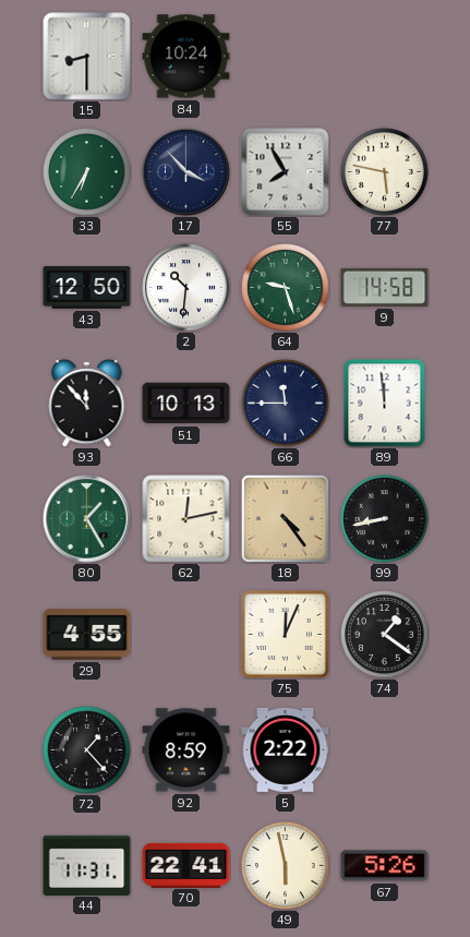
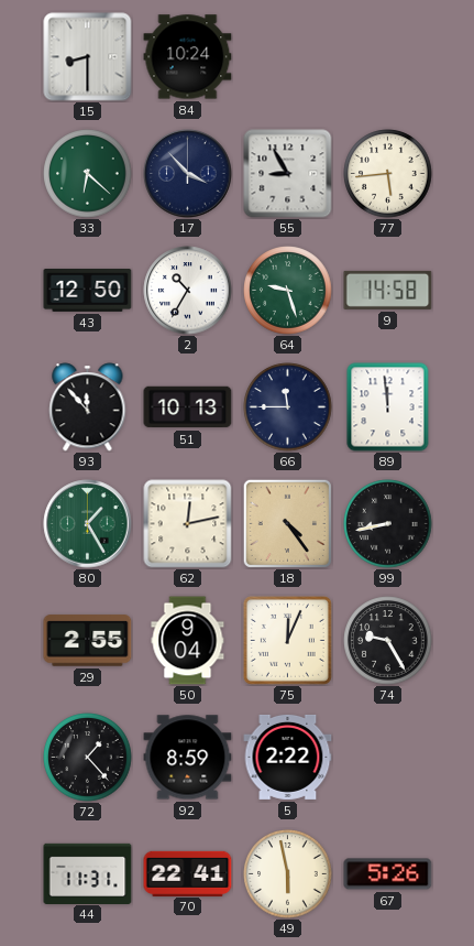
33: 6:35 -> 6:22 (88, 174)
55: 7:55 -> 8:55 (288, 174)
77: 5:47 -> 5:44 (388, 174)
2: 10:31 -> 10:35 (188, 291)
29: 4:55 -> 2:55 (88, 641)
50: none -> 9:04 (188, 641)
74: 1:21 -> 9:25 (388, 641)
